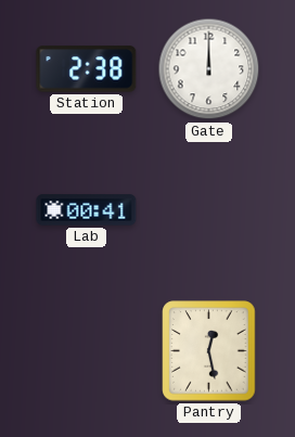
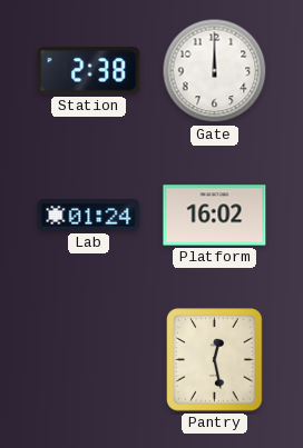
Lab: 00:41 -> 01:24 (89, 216)
Platform: none -> 16:02 (215, 216)
